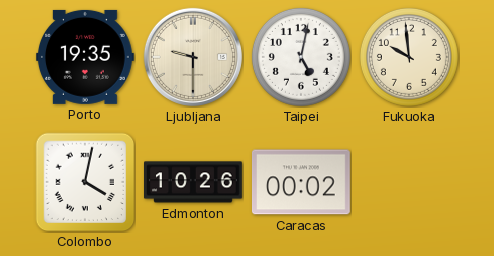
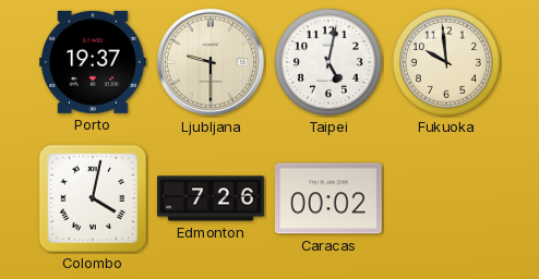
Porto: 19:35 -> 19:37 (93, 62)
Edmonton: 10:26 -> 7:26 (212, 198)
